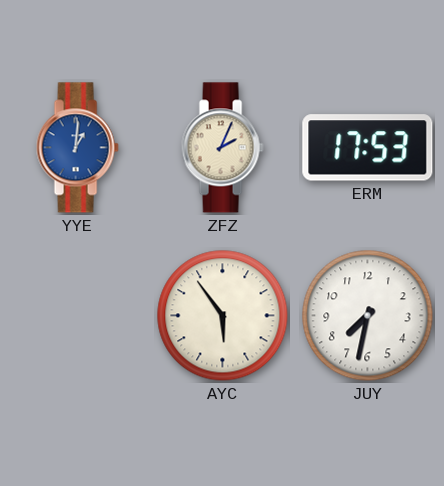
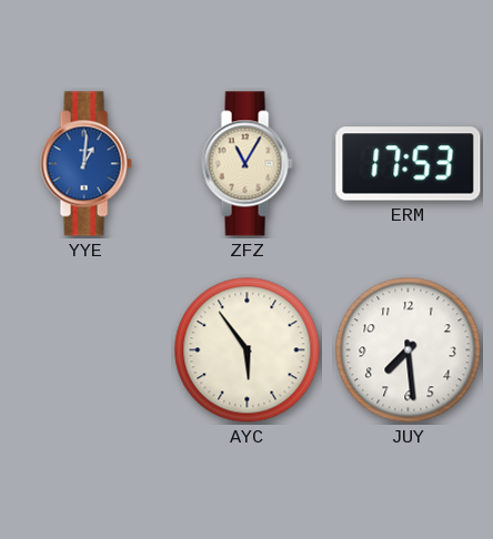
ZFZ: 2:04 -> 11:05 (247, 164)
JUY: 7:32 -> 7:29 (409, 350)
